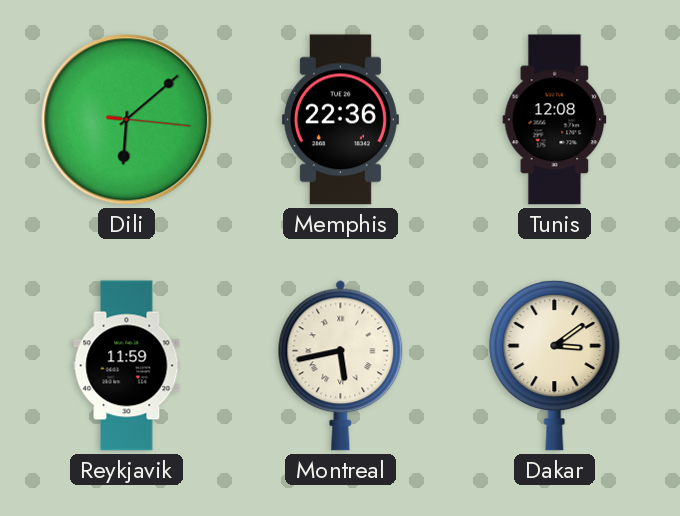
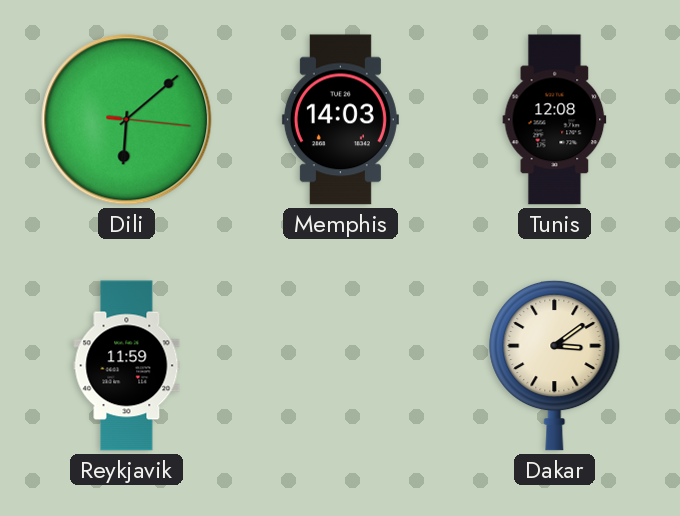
Memphis: 22:36 -> 14:03 (340, 120)
Montreal: 5:43 -> none (341, 366)
